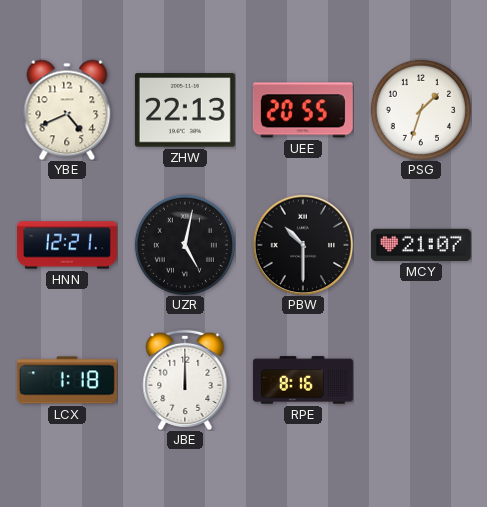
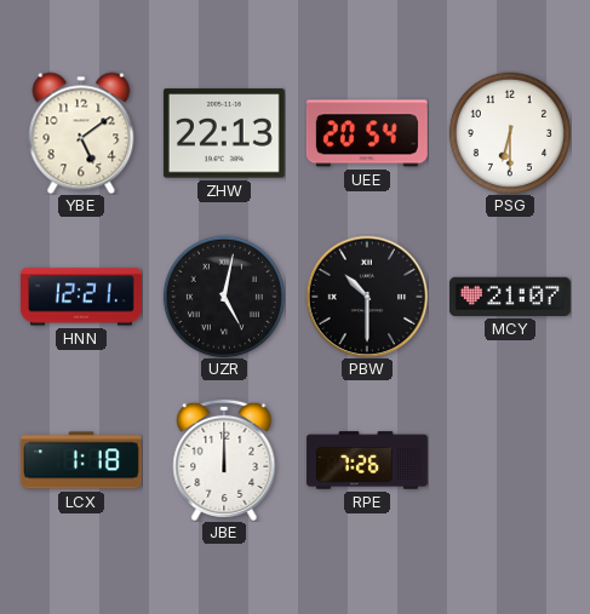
YBE: 4:41 -> 5:09 (81, 133)
UEE: 20:55 -> 20:54 (367, 133)
PSG: 1:33 -> 6:30 (510, 133)
RPE: 8:16 -> 7:26 (367, 460)
